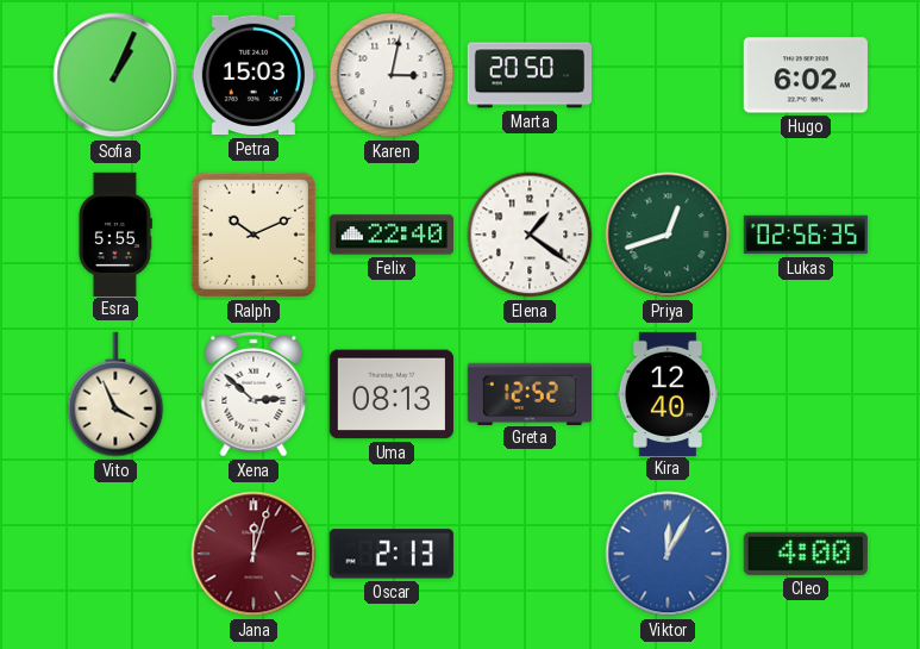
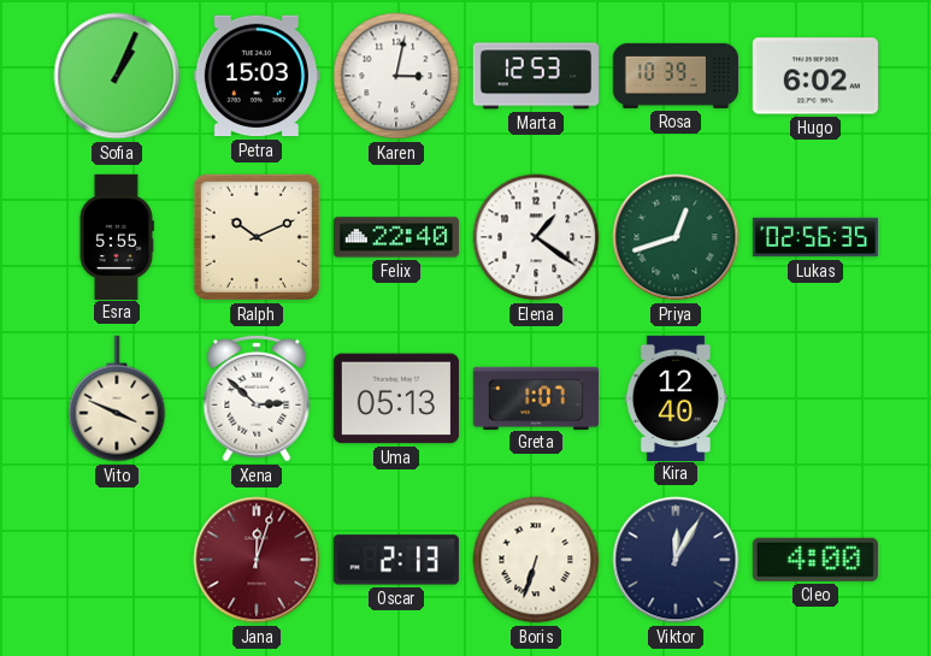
Marta: 20:50 -> 12:53 (535, 76)
Rosa: none -> 10:39 (674, 76)
Vito: 3:56 -> 3:49 (117, 398)
Uma: 08:13 -> 05:13 (396, 398)
Greta: 12:52 -> 1:07 (536, 397)
Boris: none -> 6:33 (536, 560)
Viktor dial: blue -> navy (676, 560)
